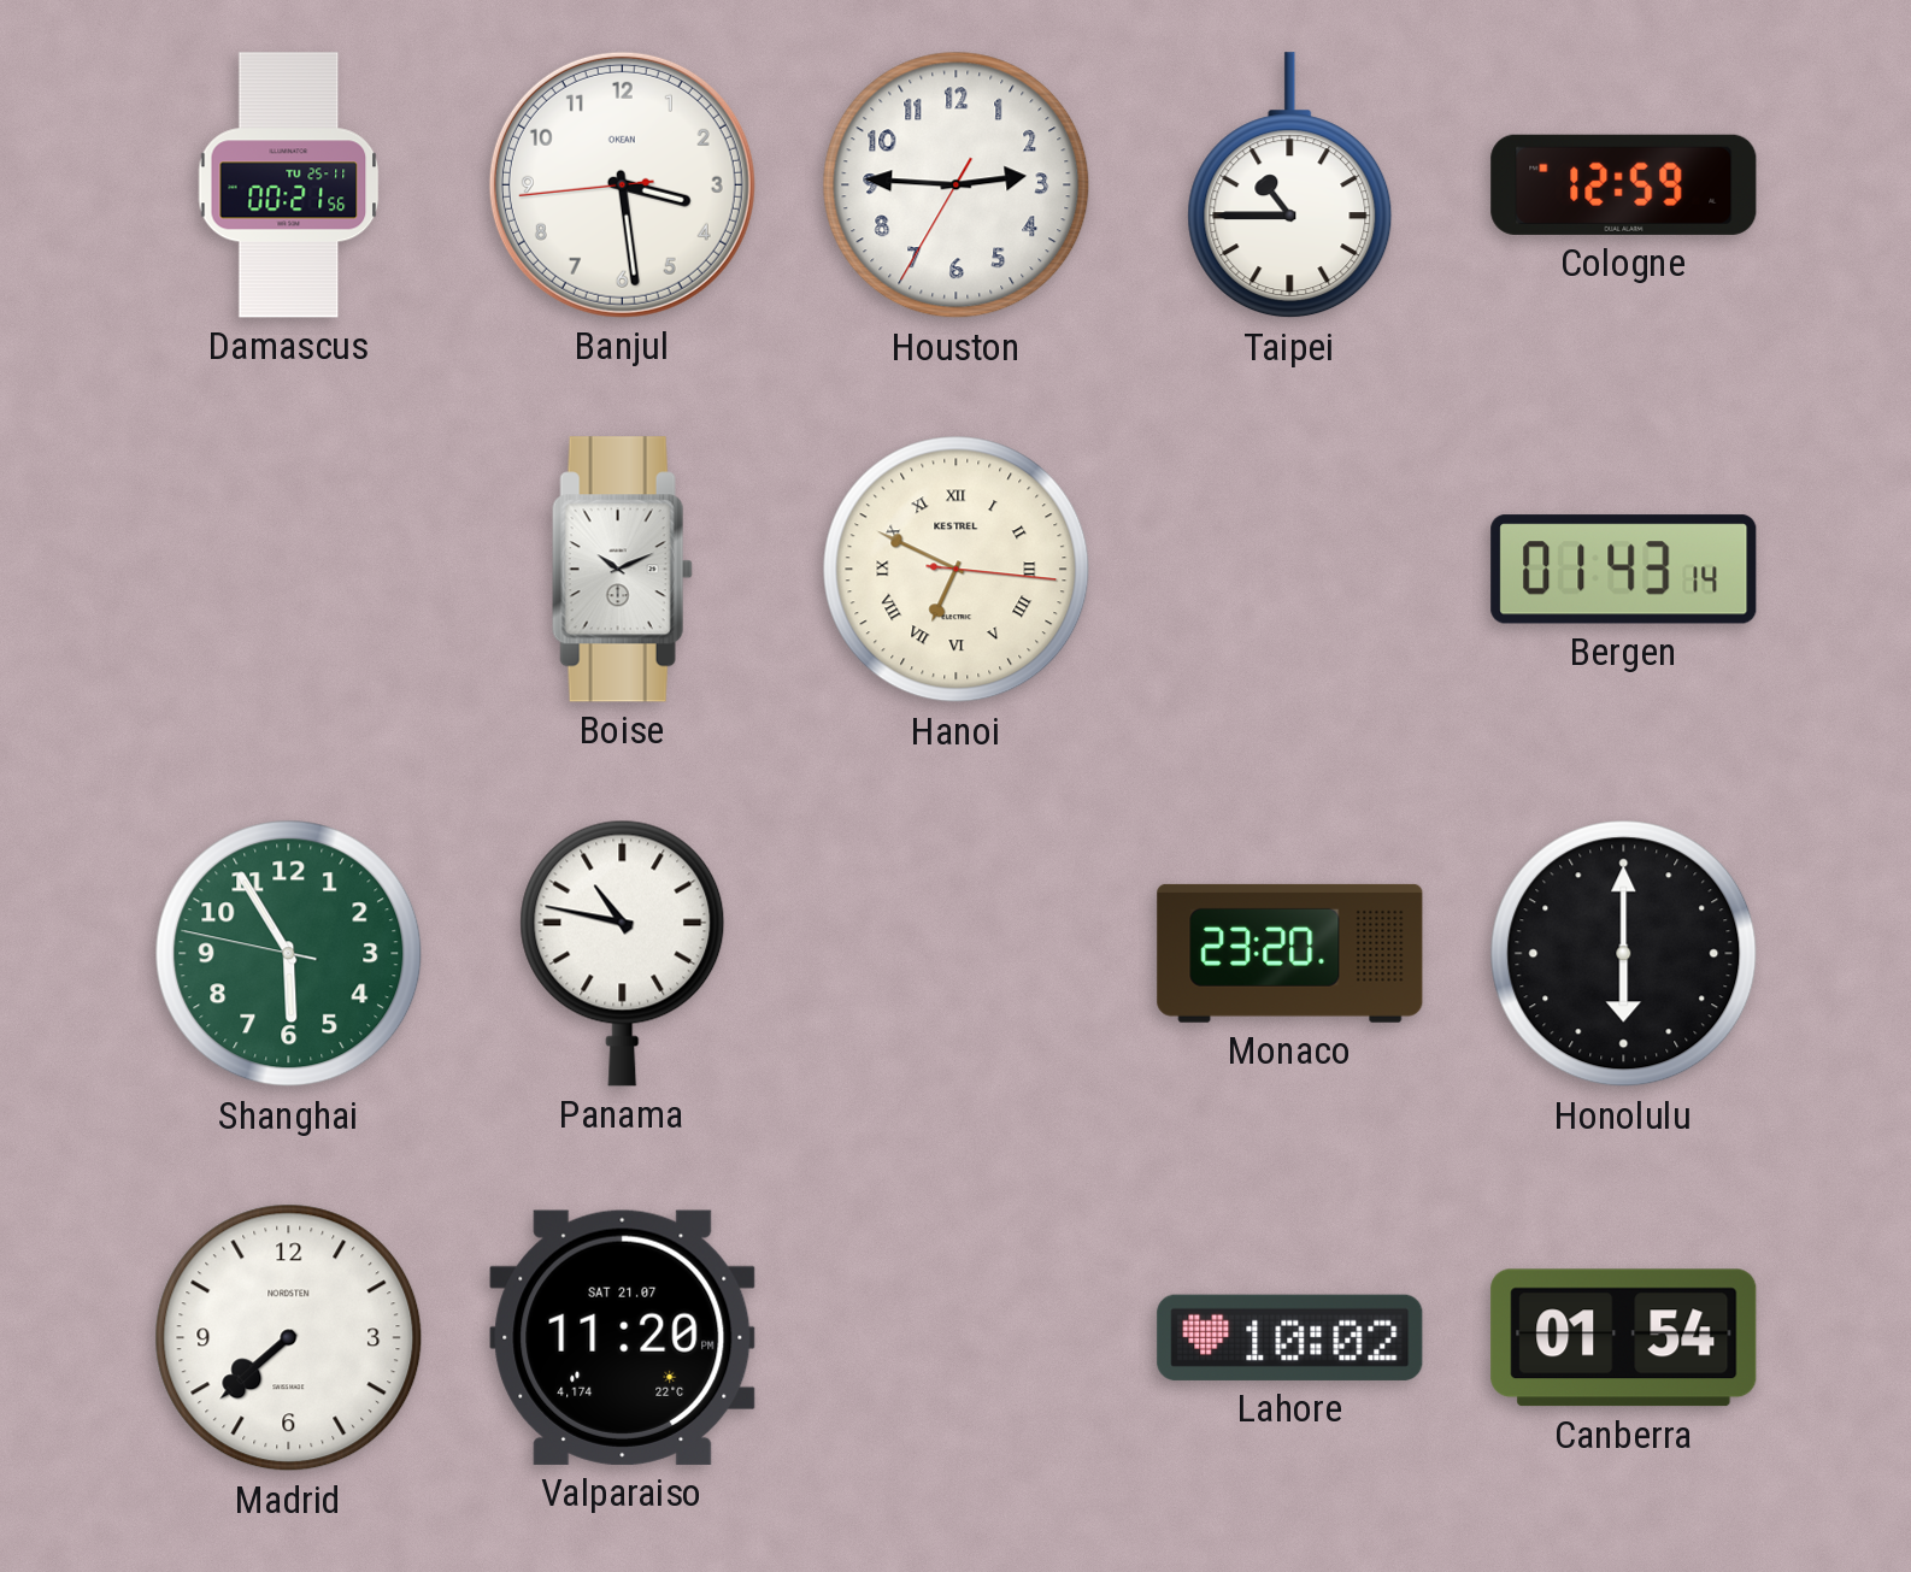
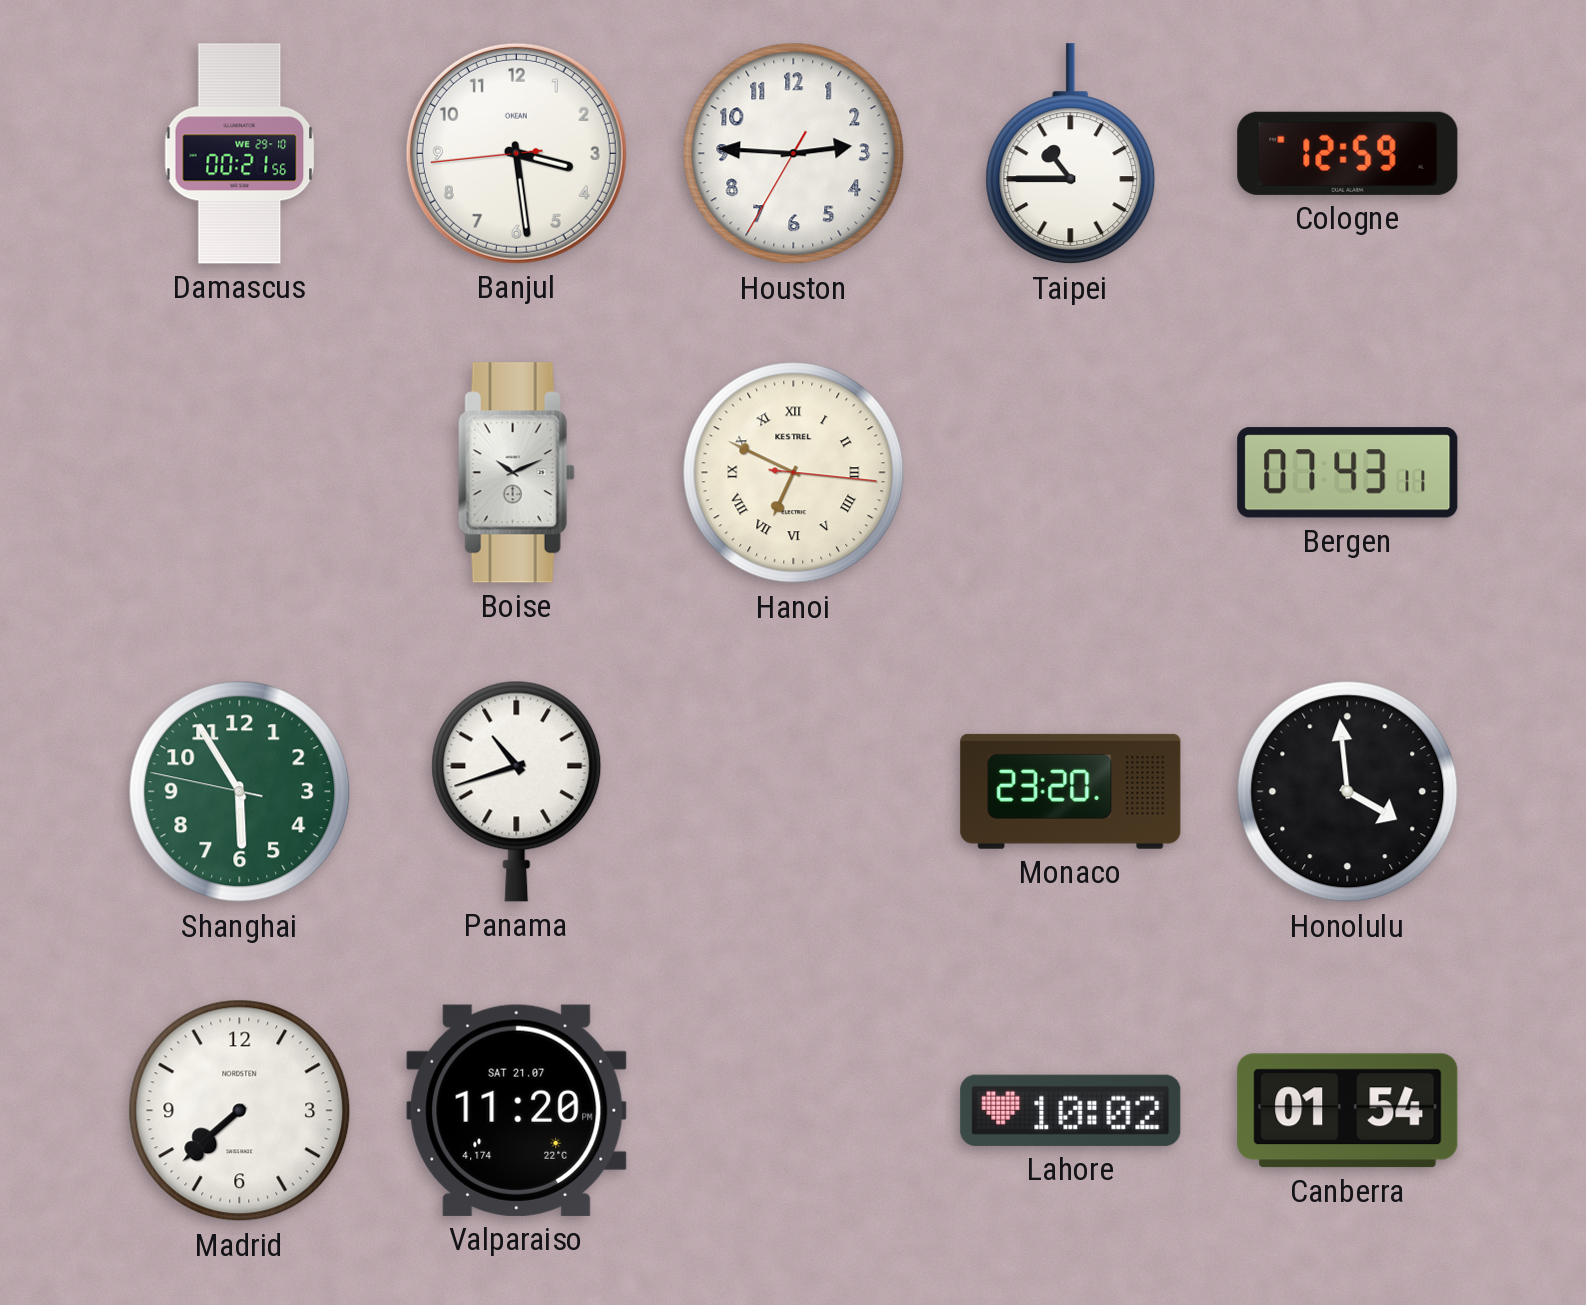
Damascus date: TU 25-11 -> WE 29-10 (240, 154)
Bergen: 01:43 -> 07:43 (1348, 473)
Panama: 10:47 -> 10:42 (517, 791)
Honolulu: 6:00 -> 3:59 (1348, 792)
